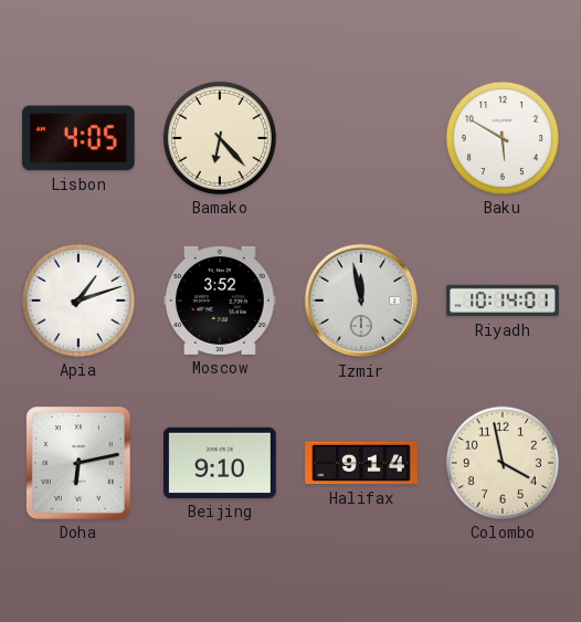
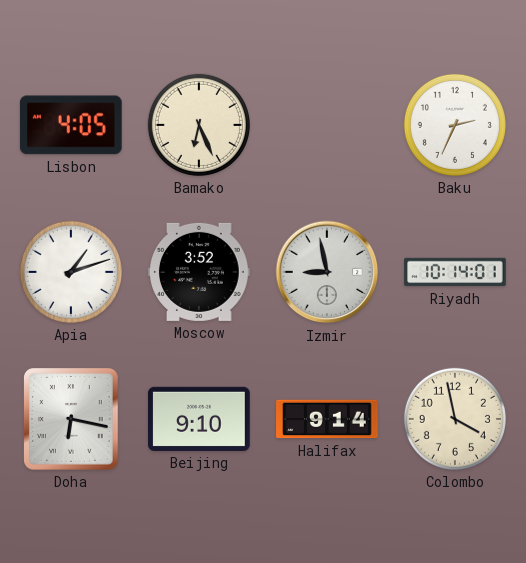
Bamako: 6:23 -> 6:26 (199, 125)
Baku: 5:50 -> 2:34 (455, 125)
Izmir: 11:58 -> 8:58 (327, 272)
Doha: 6:13 -> 6:17 (72, 420)
